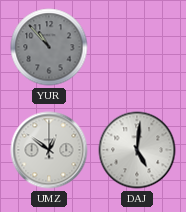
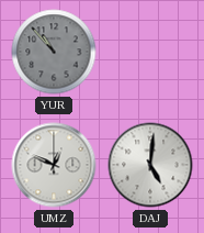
UMZ: 12:51 -> 12:49 (54, 165)
